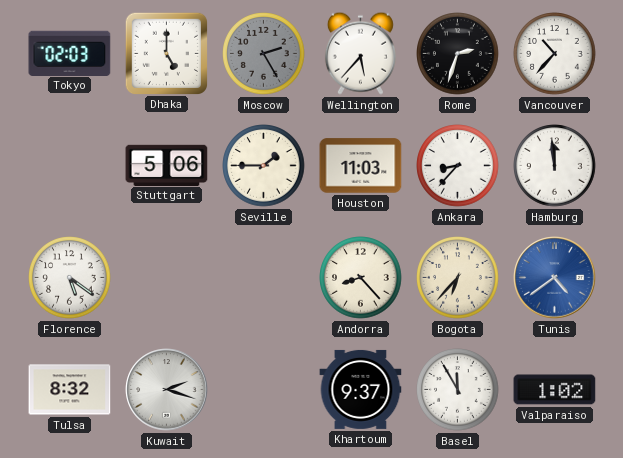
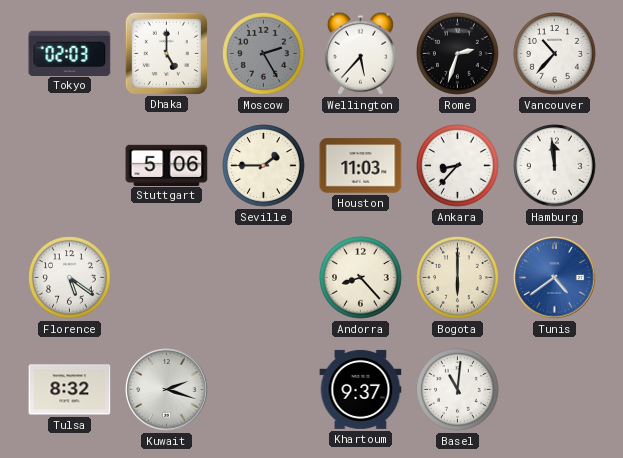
Bogota: 6:37 -> 6:00 (458, 278)
Basel: 11:55 -> 11:01 (458, 390)
Valparaiso: 1:02 -> none (555, 390)
